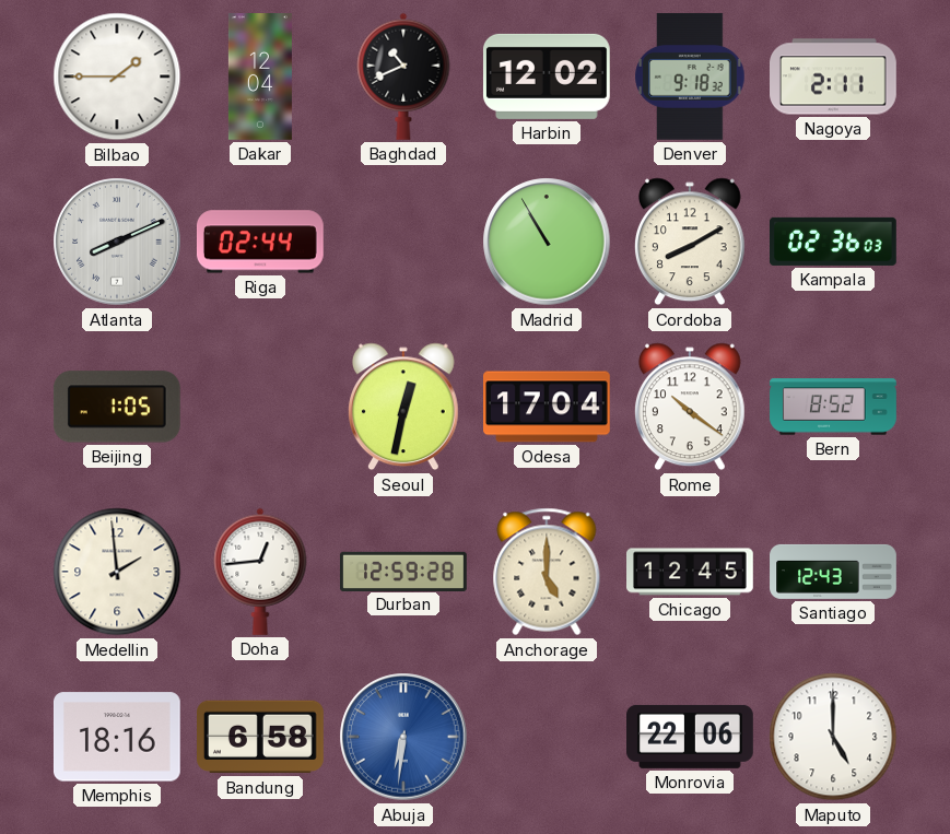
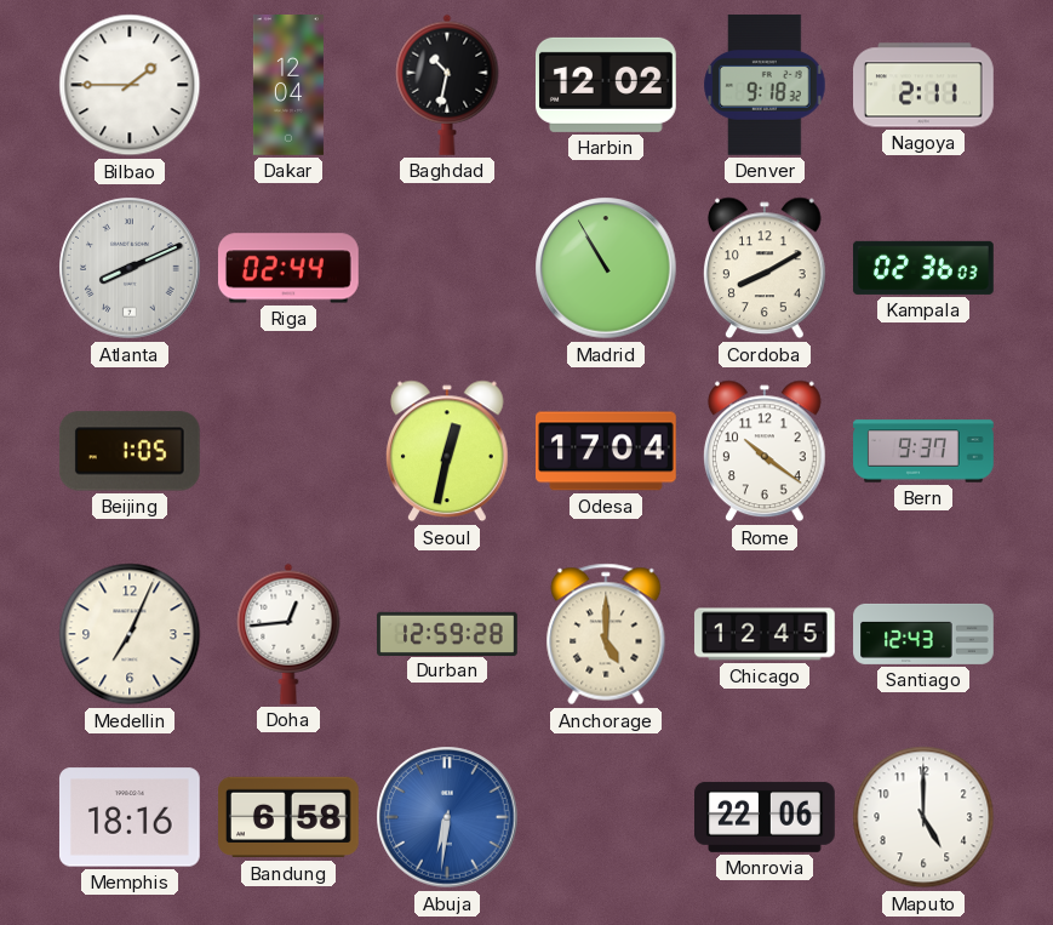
Baghdad: 10:41 -> 10:32 (447, 85)
Bern: 8:52 -> 9:37 (923, 451)
Medellin: 1:59 -> 7:04 (130, 634)
